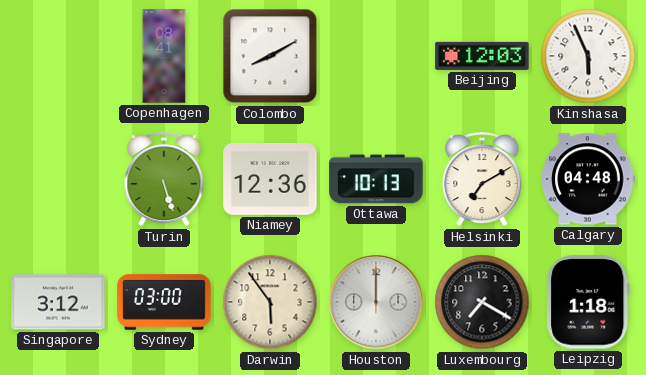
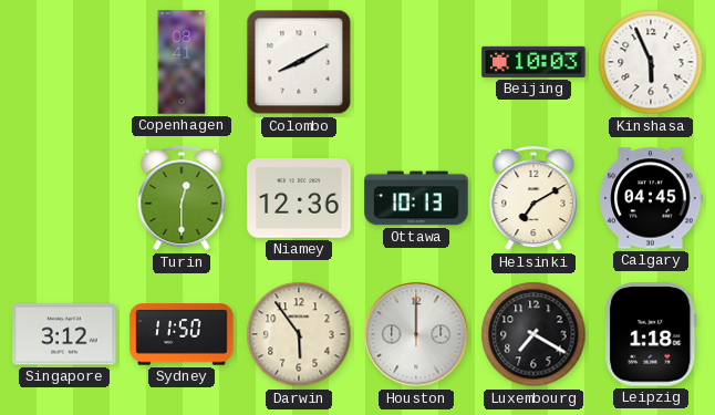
Beijing: 12:03 -> 10:03 (533, 62)
Turin: 5:27 -> 12:30 (182, 199)
Calgary: 04:48 -> 04:45 (651, 198)
Sydney: 03:00 -> 11:50 (182, 334)
